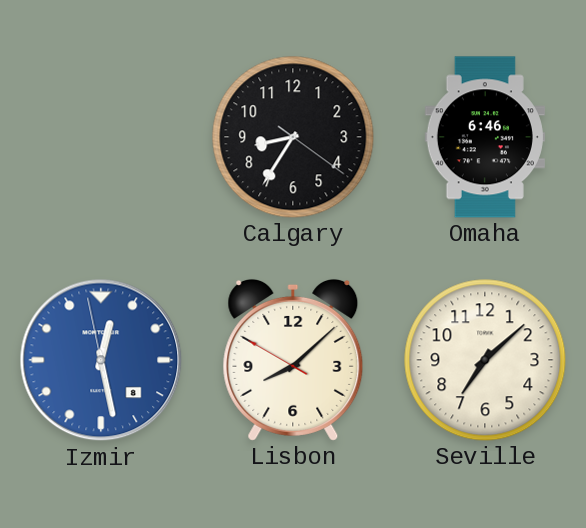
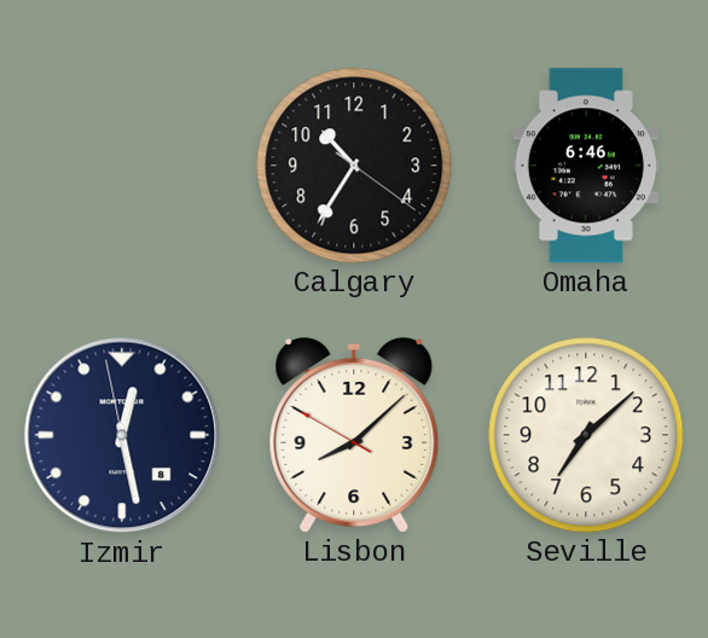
Calgary: 8:35 -> 10:35 (354, 166)
Izmir dial: blue -> navy (122, 435)
